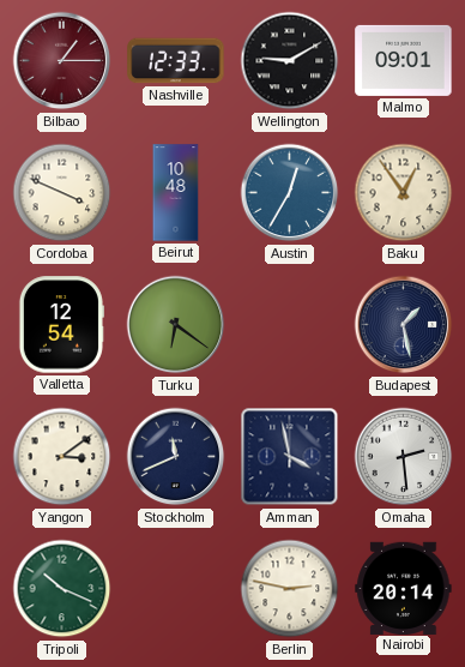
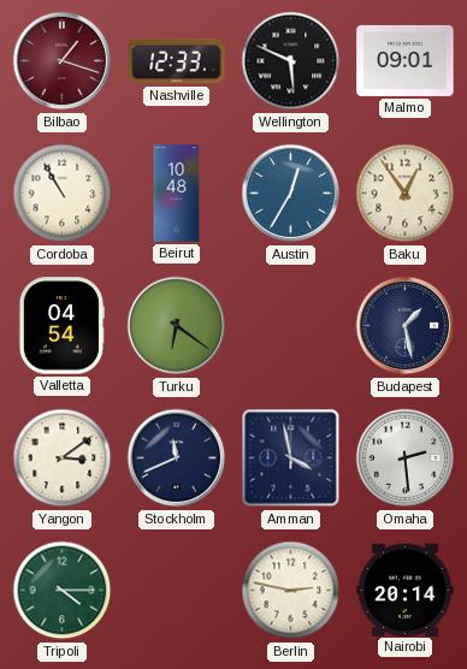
Bilbao: 1:15 -> 1:18 (63, 61)
Wellington: 9:10 -> 5:49 (291, 61)
Cordoba: 3:49 -> 10:55 (63, 194)
Valletta: 12:54 -> 04:54 (61, 326)
Tripoli: 10:19 -> 4:15 (63, 591)
